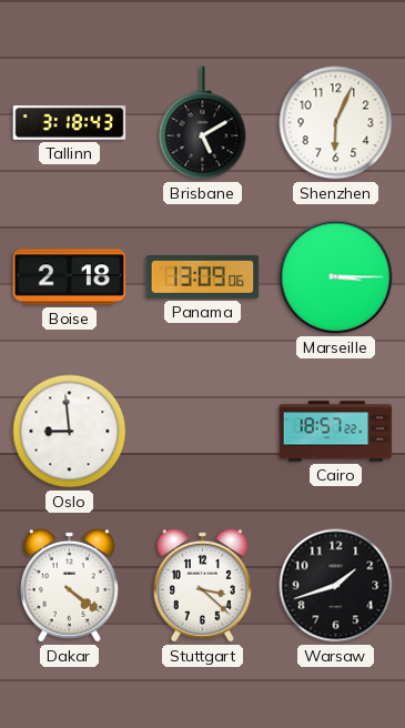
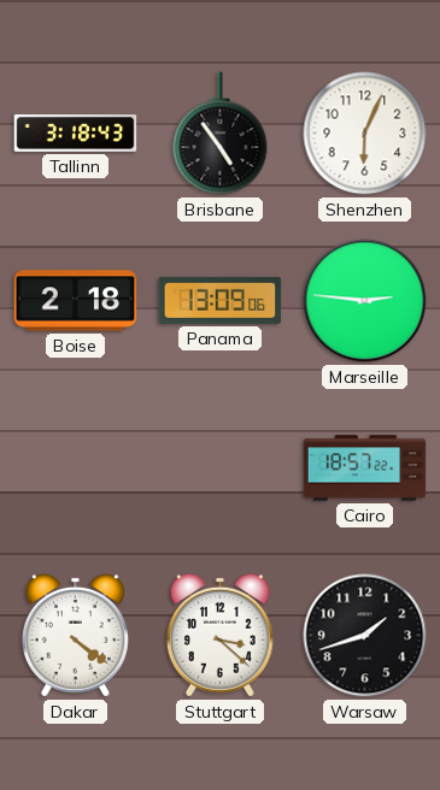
Brisbane: 5:10 -> 4:54 (221, 134)
Marseille: 3:15 -> 2:46 (365, 301)
Oslo: 8:59 -> none (70, 432)
